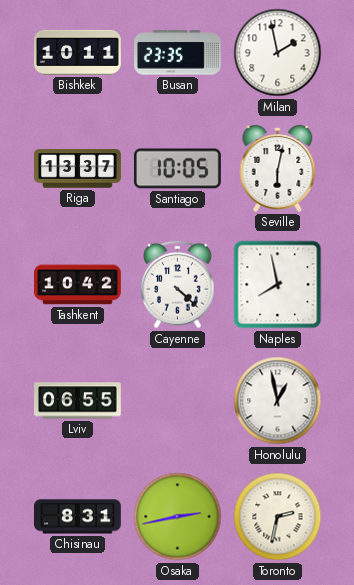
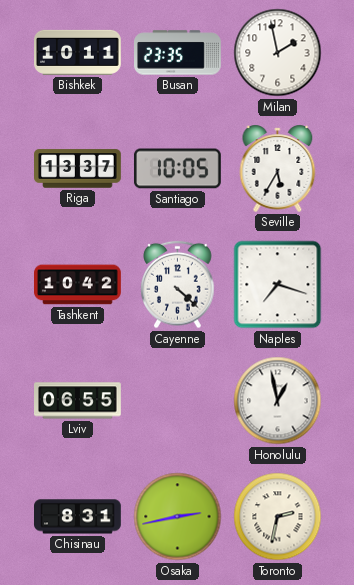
Seville: 6:02 -> 5:35 (278, 168)
Naples: 7:58 -> 7:18 (278, 285)
